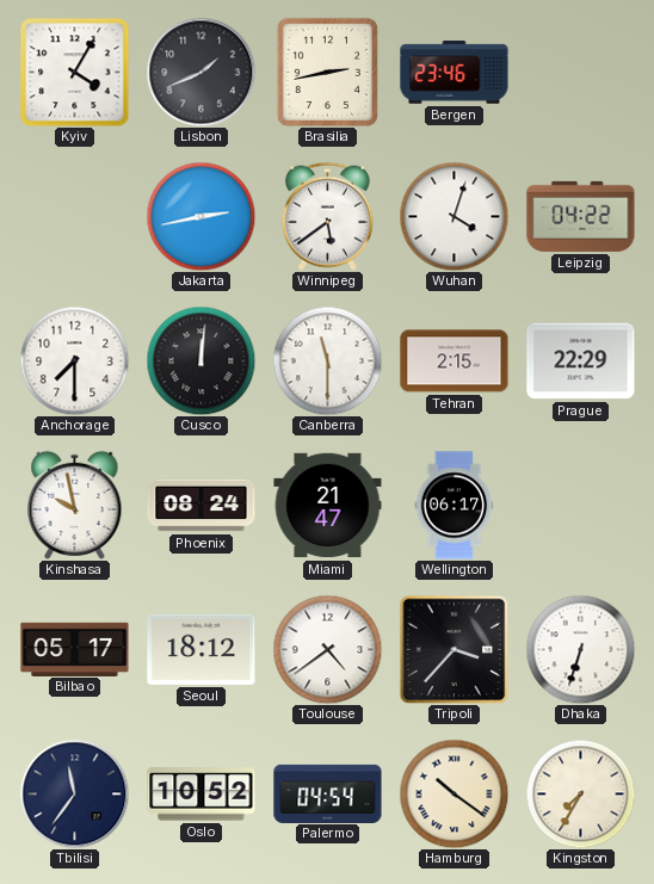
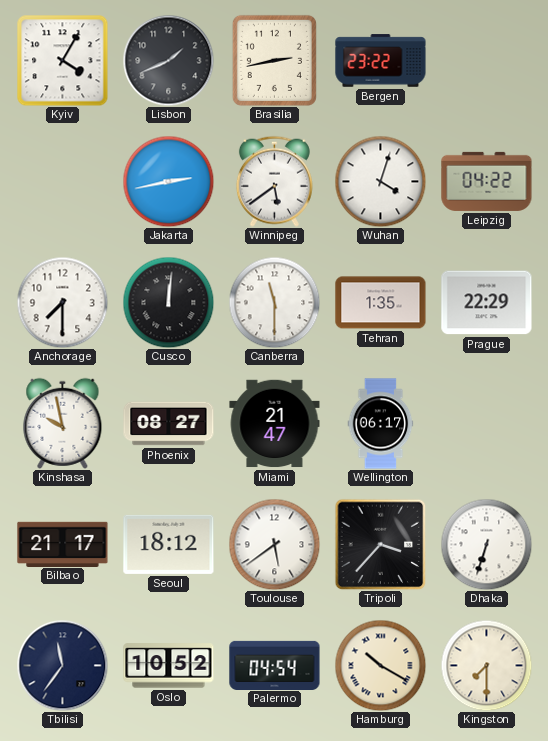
Bergen: 23:46 -> 23:22 (381, 61)
Tehran: 2:15 -> 1:35 (381, 303)
Phoenix: 08:24 -> 08:27 (169, 424)
Bilbao: 05:17 -> 21:17 (63, 544)
Toulouse: 4:39 -> 5:39 (274, 544)
Hamburg: 10:21 -> 10:20 (380, 665)
Kingston: 7:35 -> 7:30 (486, 665)
